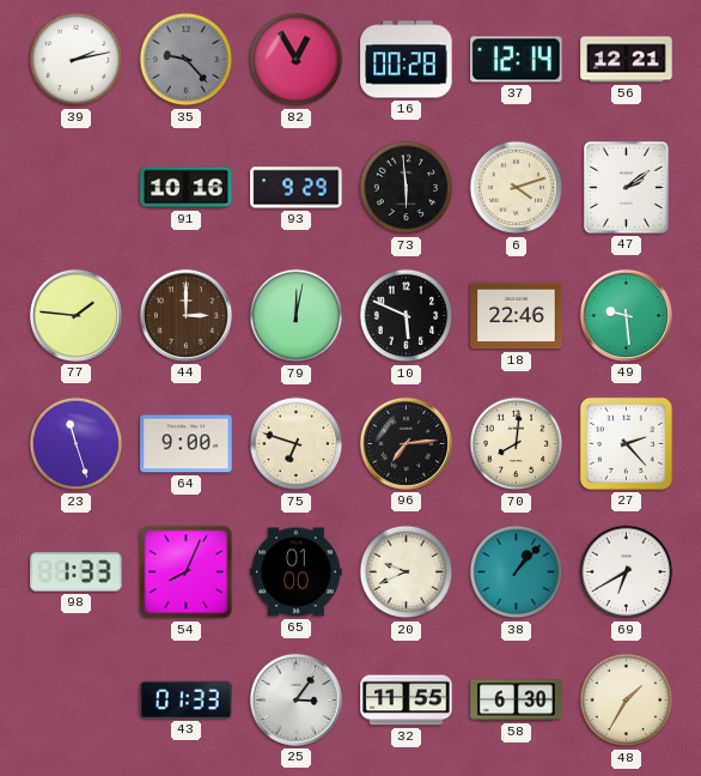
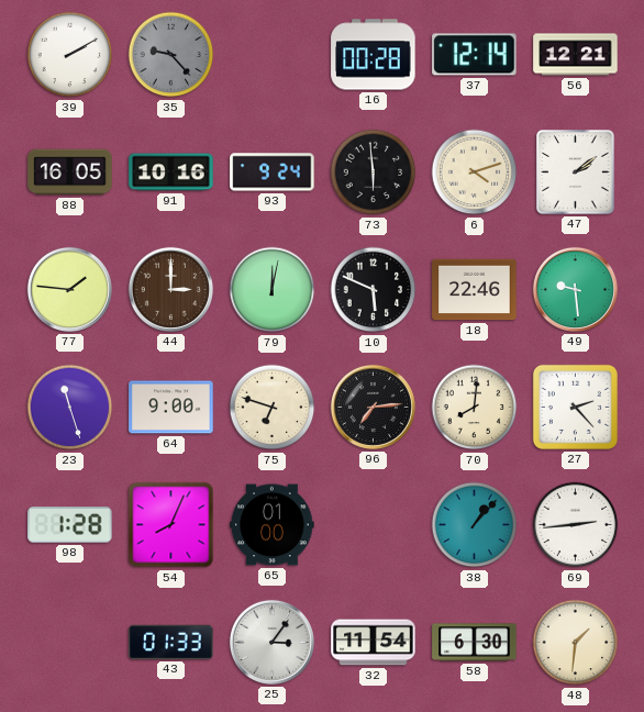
39: 2:13 -> 2:10 (70, 55)
82: 12:55 -> none (297, 60)
88: none -> 16:05 (70, 173)
93: 9:29 -> 9:24 (273, 173)
98: 1:33 -> 1:28 (70, 525)
20: 9:41 -> none (407, 572)
69: 6:40 -> 2:44 (576, 525)
32: 11:55 -> 11:54 (374, 643)
48: 1:35 -> 1:31 (576, 643)
